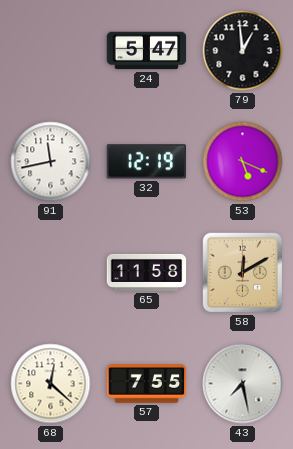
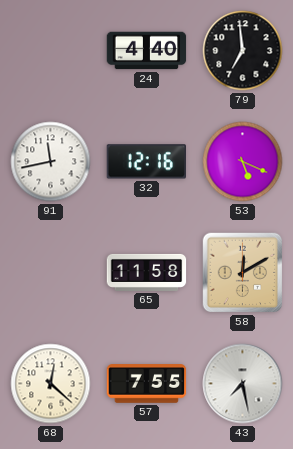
24: 5:47 -> 4:40 (147, 51)
79: 12:59 -> 6:59 (243, 51)
32: 12:19 -> 12:16 (146, 162)
